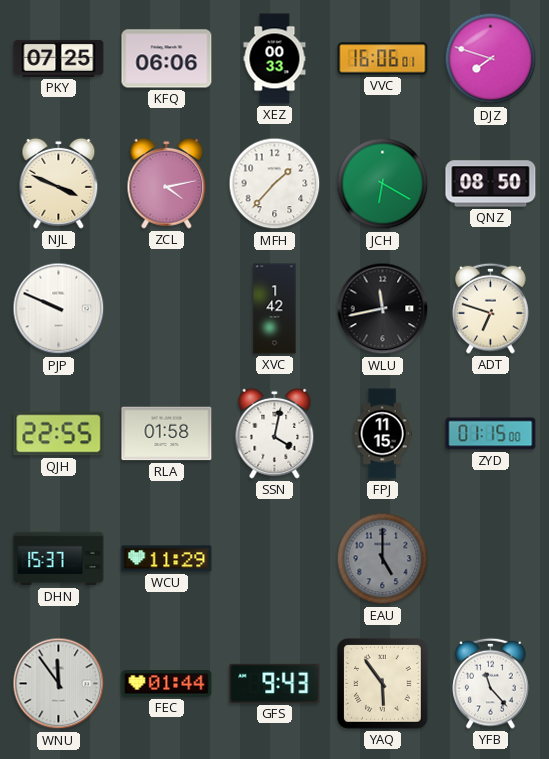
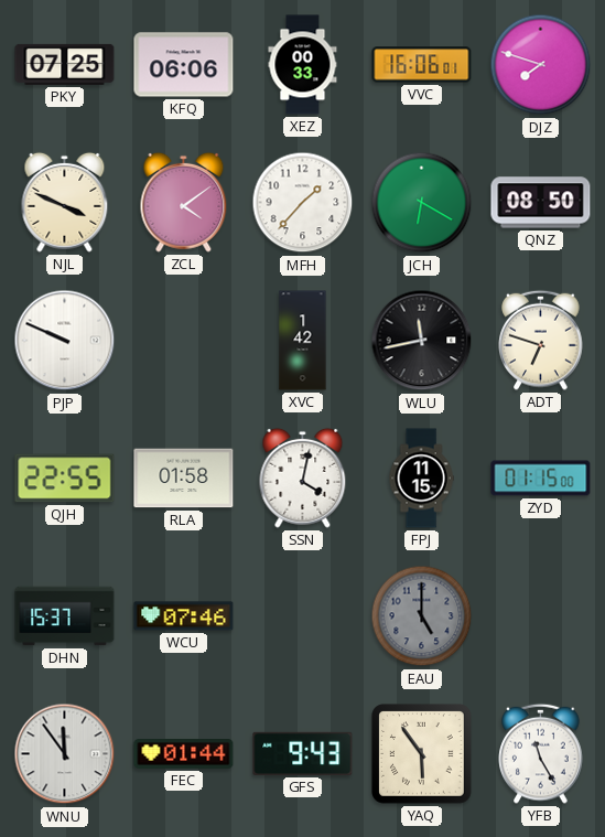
ZCL: 4:13 -> 4:09 (184, 202)
WCU: 11:29 -> 07:46 (184, 616)
YFB: 11:23 -> 11:25 (541, 753)
